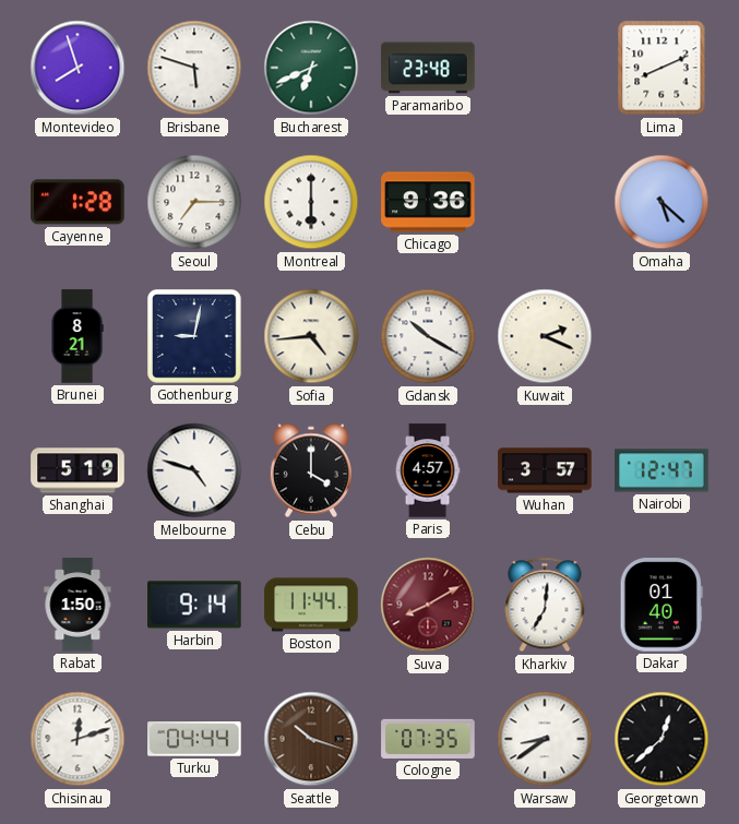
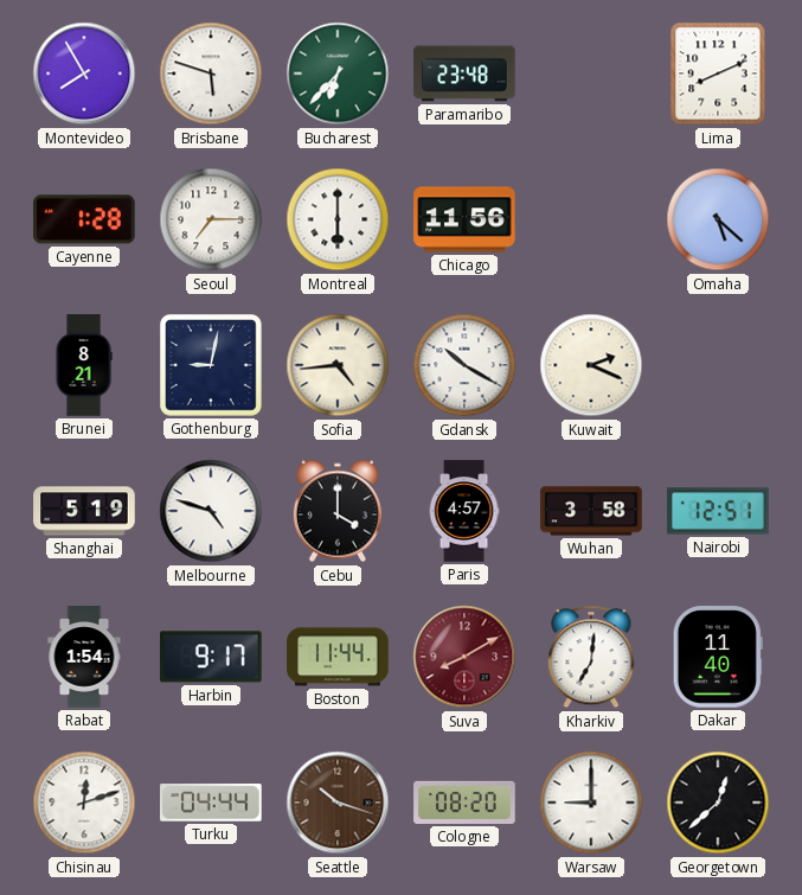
Montevideo: 7:57 -> 7:55 (84, 73)
Bucharest: 6:41 -> 6:37 (338, 73)
Chicago: 9:36 -> 11:56 (464, 219)
Wuhan: 3:57 -> 3:58 (591, 511)
Nairobi: 12:47 -> 12:51 (718, 511)
Rabat: 1:50 -> 1:54 (84, 657)
Harbin: 9:14 -> 9:17 (211, 657)
Dakar: 01:40 -> 11:40 (718, 657)
Cologne: 07:35 -> 08:20 (464, 803)
Warsaw: 8:39 -> 9:00 (591, 803)
